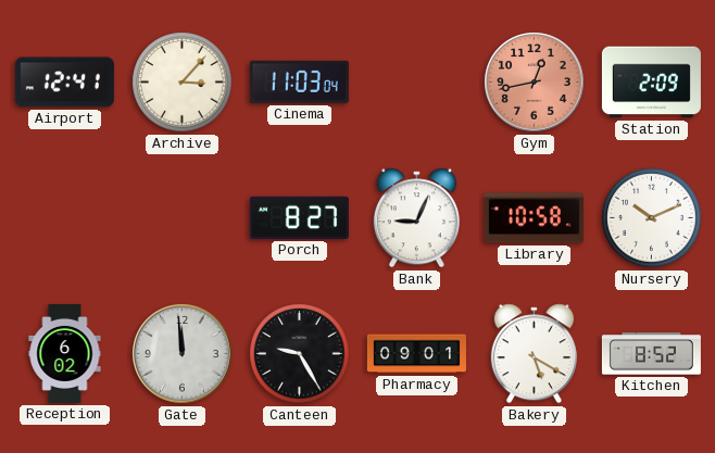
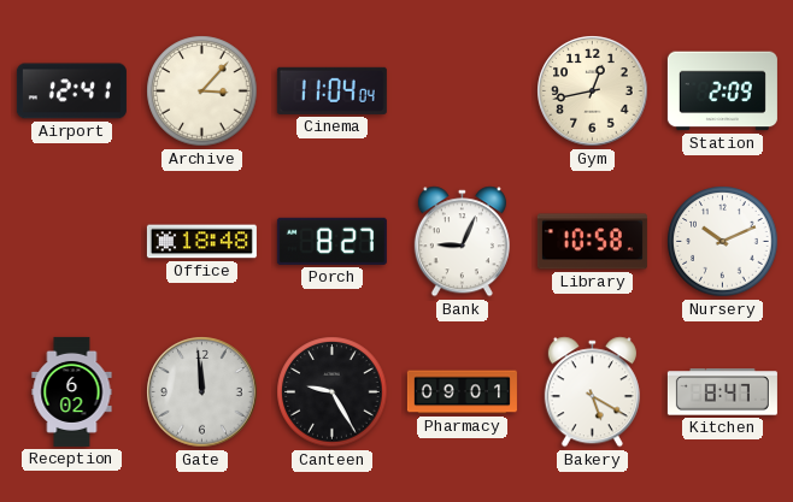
Cinema: 11:03 -> 11:04 (331, 90)
Gym dial: salmon -> cream (593, 91)
Office: none -> 18:48 (201, 242)
Kitchen: 8:52 -> 8:47 (722, 392)
